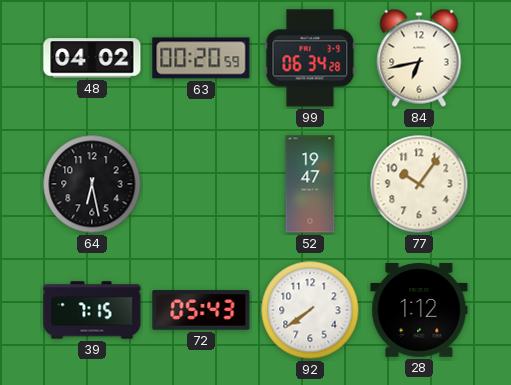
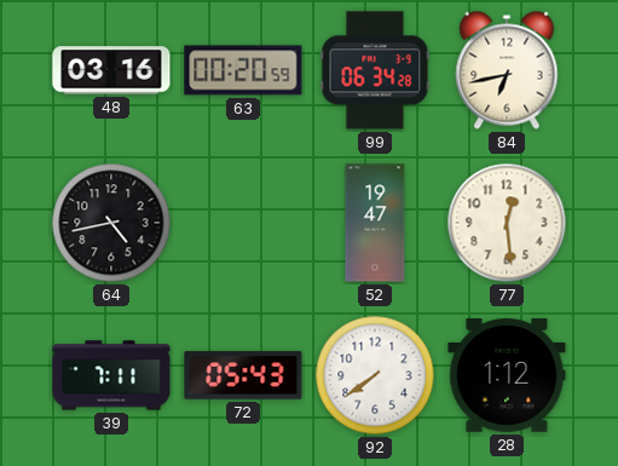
48: 04:02 -> 03:16 (111, 70)
64: 6:28 -> 4:43 (111, 223)
77: 10:06 -> 12:29 (507, 223)
39: 7:15 -> 7:11 (111, 375)
